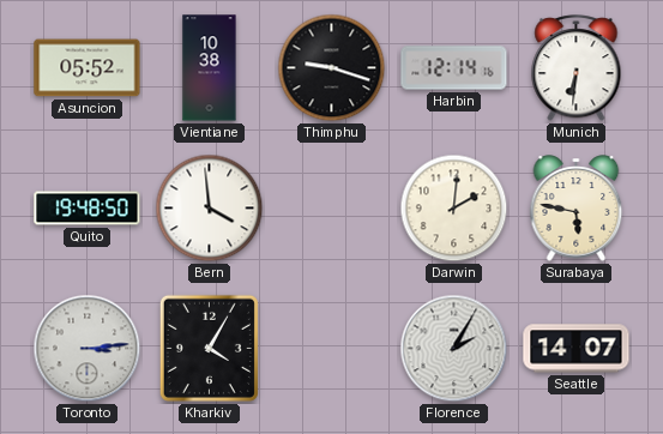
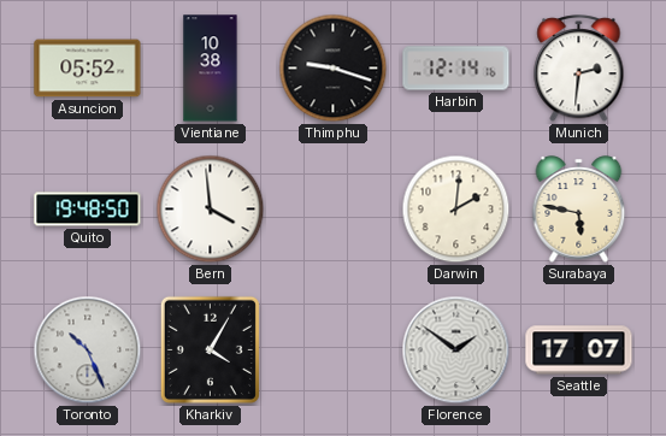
Munich: 6:31 -> 2:31 (579, 69)
Toronto: 3:14 -> 10:26 (88, 350)
Florence: 2:05 -> 1:51 (456, 350)
Seattle: 14:07 -> 17:07 (579, 350)
